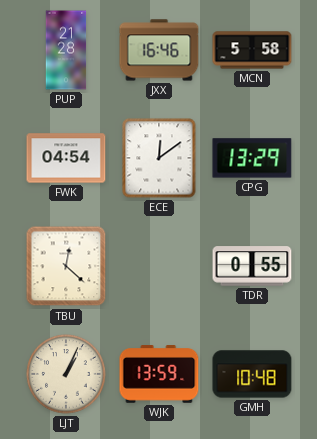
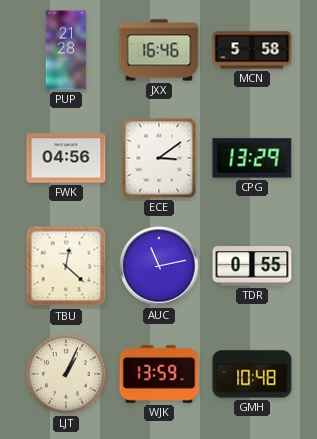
FWK: 04:54 -> 04:56 (66, 158)
ECE: 12:09 -> 3:09 (159, 158)
AUC: none -> 11:13 (159, 266)
